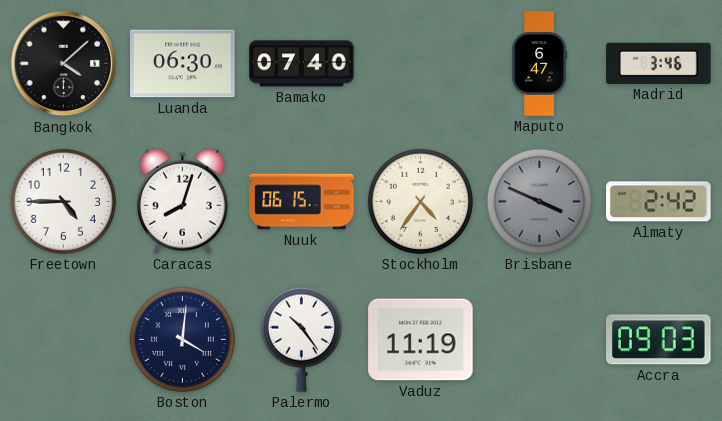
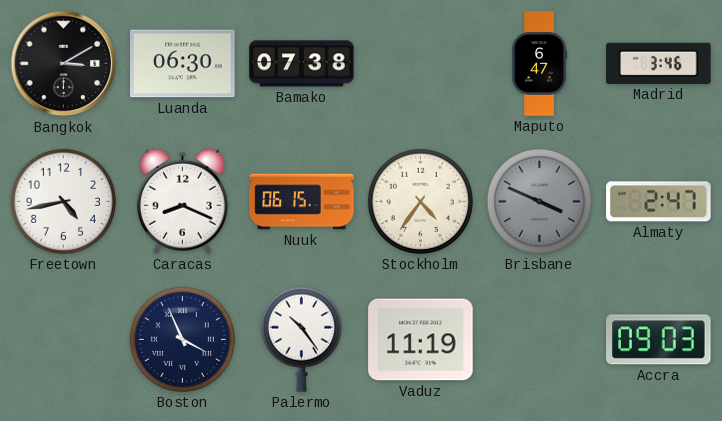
Bangkok: 4:08 -> 3:10 (64, 64)
Bamako: 07:40 -> 07:38 (302, 64)
Freetown: 4:45 -> 4:43 (63, 201)
Caracas: 8:03 -> 8:19 (182, 201)
Almaty: 2:42 -> 2:47 (659, 202)
Boston: 4:01 -> 3:56 (182, 339)
